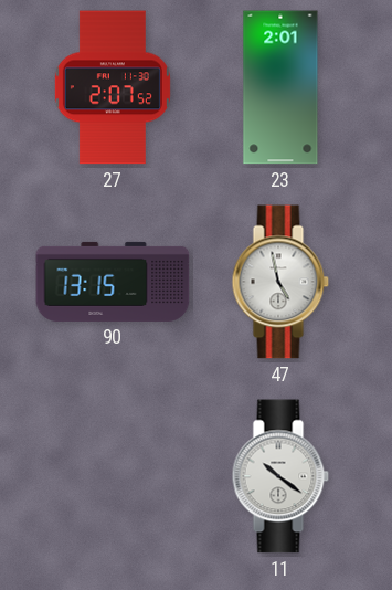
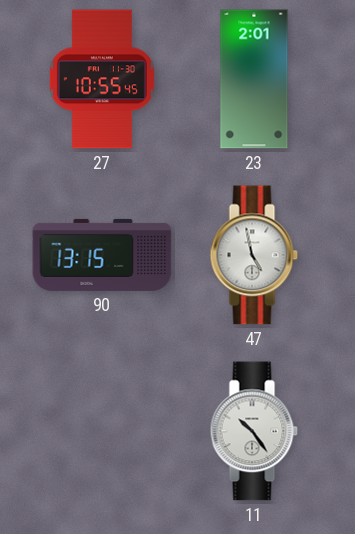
27: 2:07 -> 10:55 (102, 79)
11: 10:21 -> 10:24 (254, 431)
